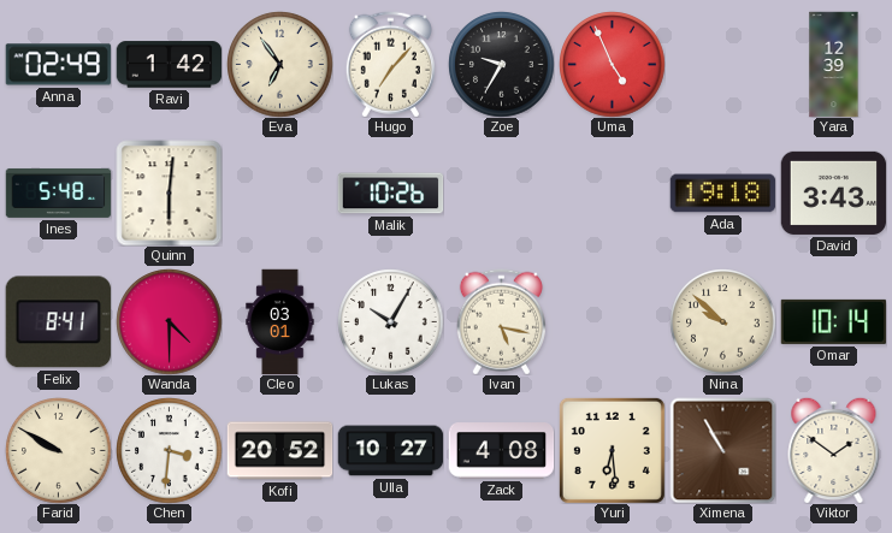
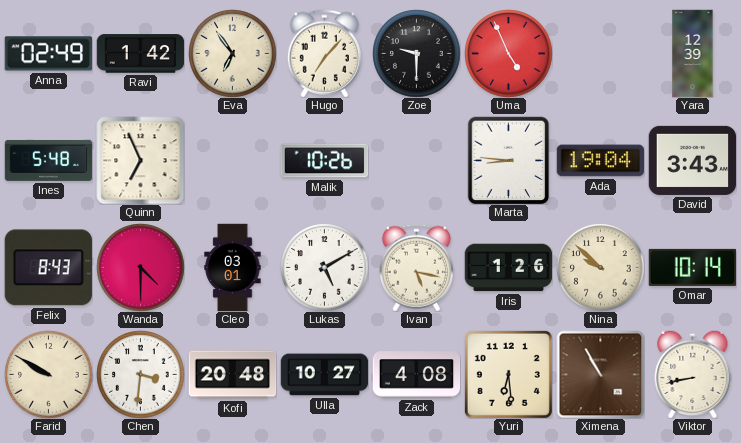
Zoe: 9:35 -> 9:30 (416, 53)
Quinn: 6:01 -> 6:56 (140, 160)
Marta: none -> 8:46 (509, 160)
Ada: 19:18 -> 19:04 (600, 161)
Felix: 8:41 -> 8:43 (48, 268)
Lukas: 10:05 -> 5:10 (324, 267)
Iris: none -> 1:26 (508, 268)
Kofi: 20:52 -> 20:48 (232, 375)
Viktor: 1:51 -> 8:43 (693, 374)
